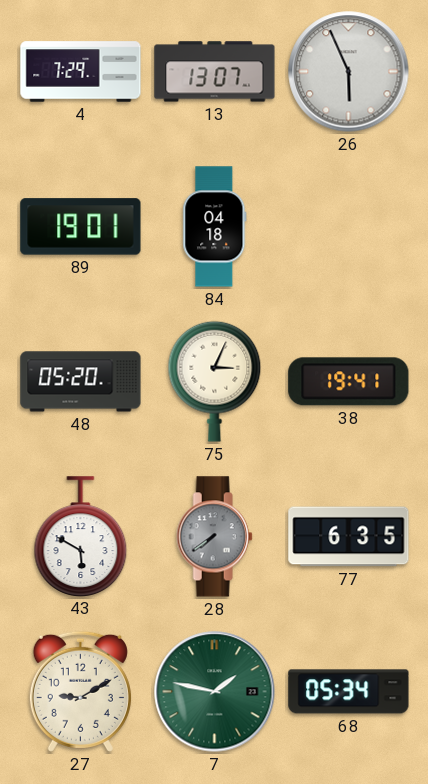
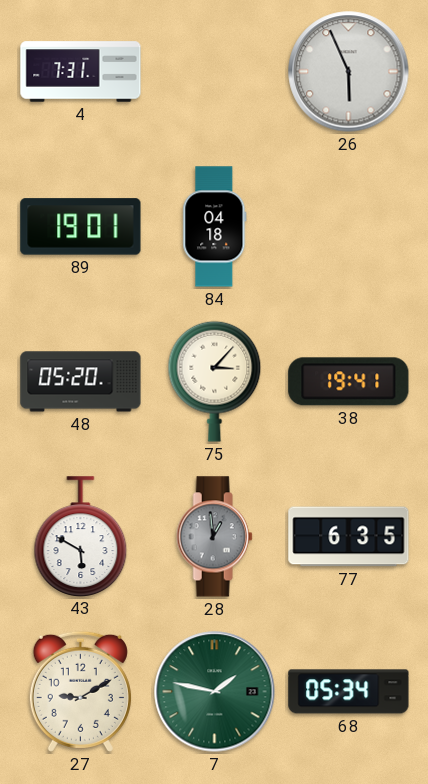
4: 7:29 -> 7:31 (81, 72)
13: 13:07 -> none (215, 72)
75: 3:04 -> 3:07 (215, 381)
28: 7:39 -> 12:59 (214, 537)
